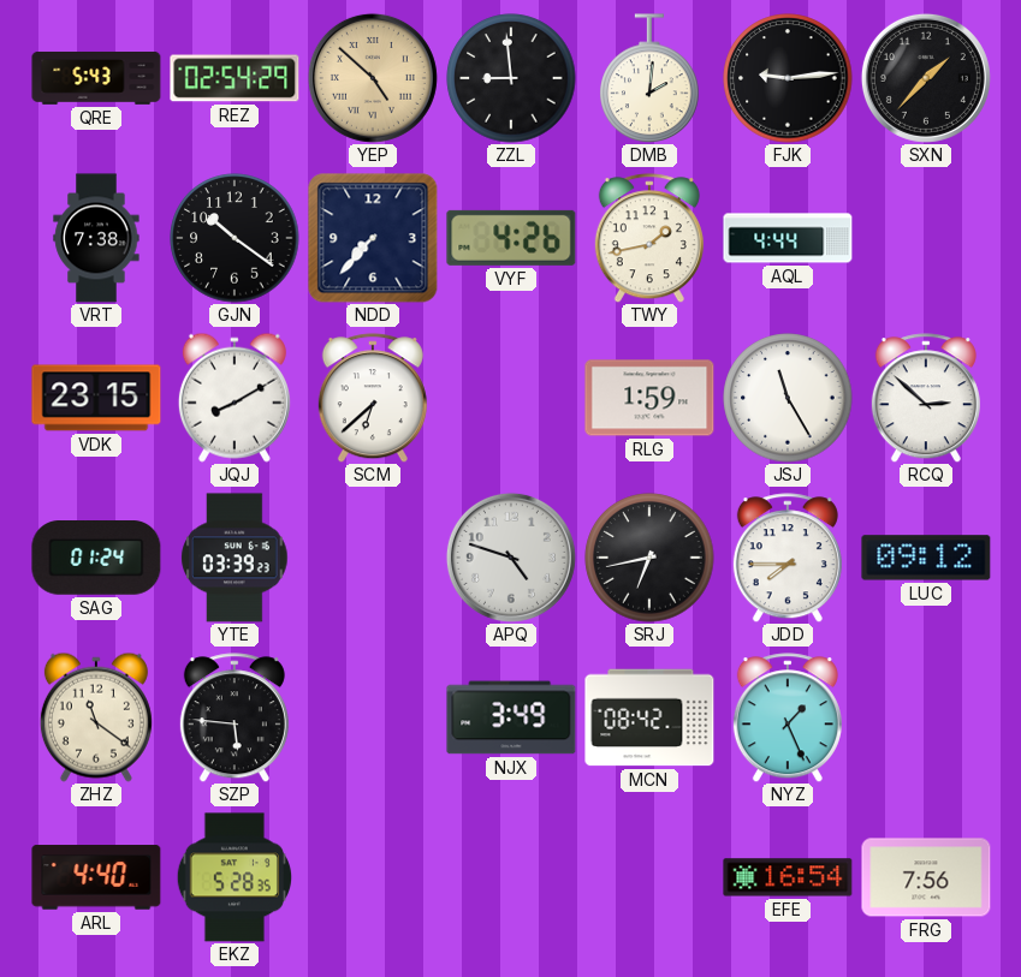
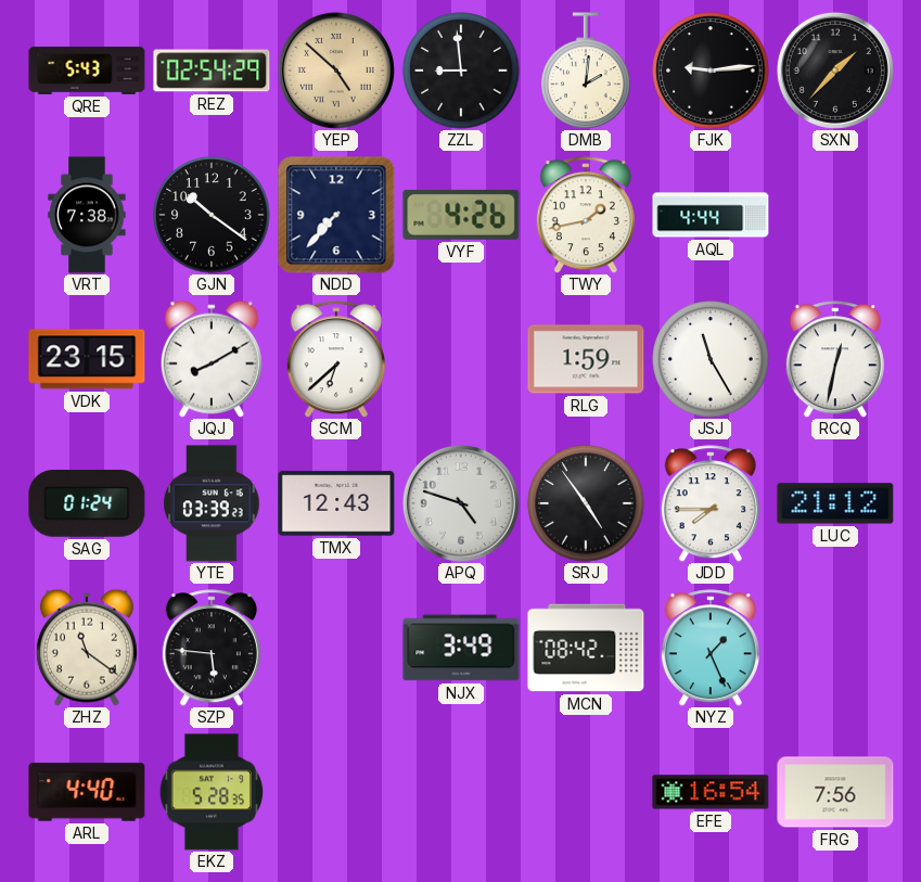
RCQ: 2:52 -> 12:32 (835, 359)
TMX: none -> 12:43 (336, 503)
SRJ: 6:43 -> 4:54 (586, 503)
LUC: 09:12 -> 21:12 (835, 503)
